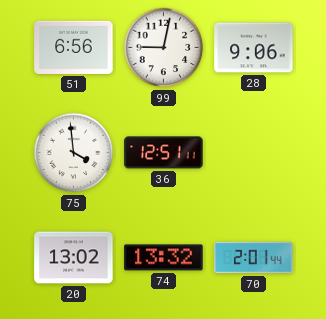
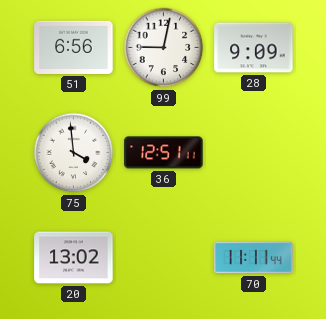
28: 9:06 -> 9:09 (254, 48)
74: 13:32 -> none (164, 258)
70: 2:01 -> 11:11 (254, 258)
